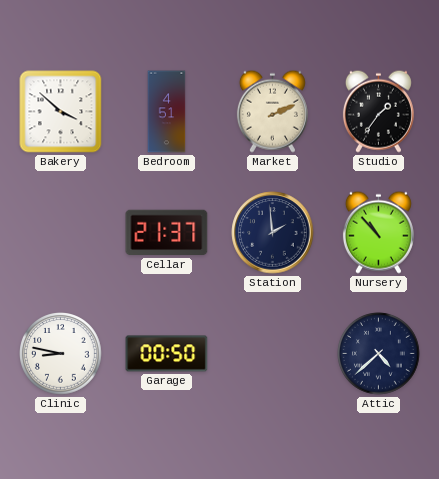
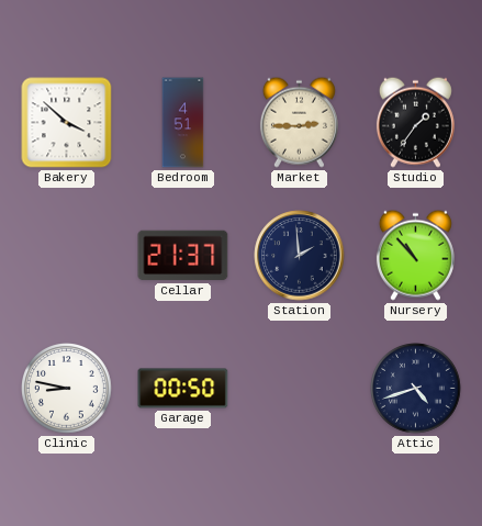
Market: 2:11 -> 2:45 (299, 122)
Attic: 4:38 -> 4:42 (416, 389)
